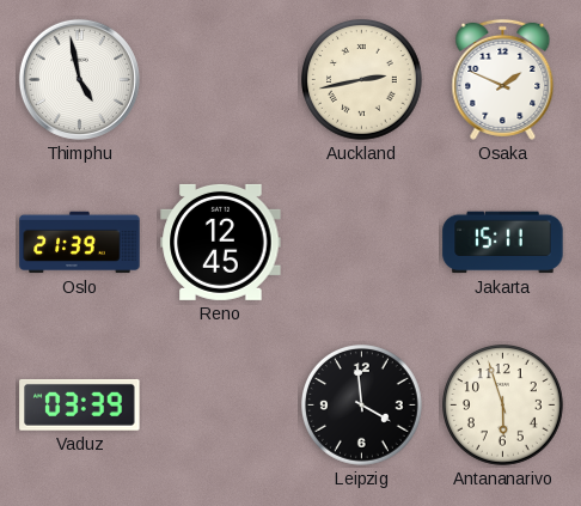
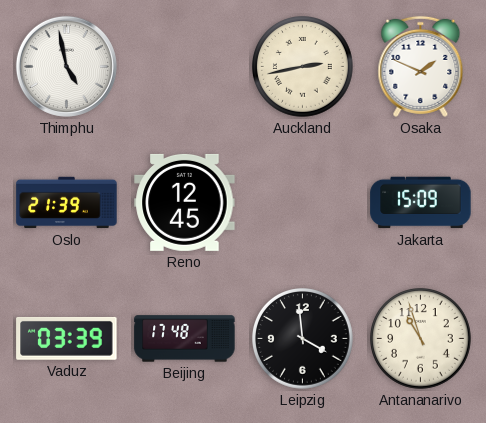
Jakarta: 15:11 -> 15:09 (421, 203)
Beijing: none -> 17:48 (185, 339)
Antananarivo: 5:57 -> 10:57 (421, 339)
